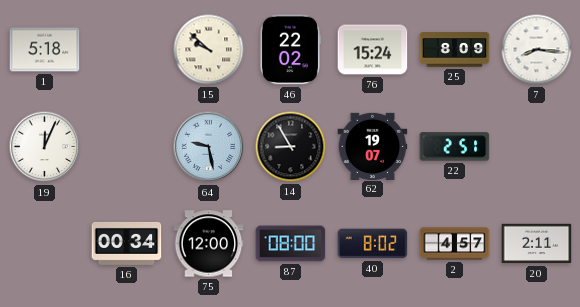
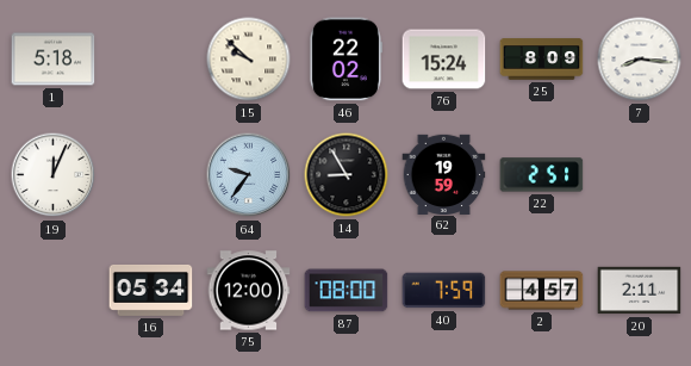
64: 9:28 -> 9:36 (249, 175)
62: 19:07 -> 19:59 (444, 174)
16: 00:34 -> 05:34 (151, 290)
40: 8:02 -> 7:59 (444, 291)
